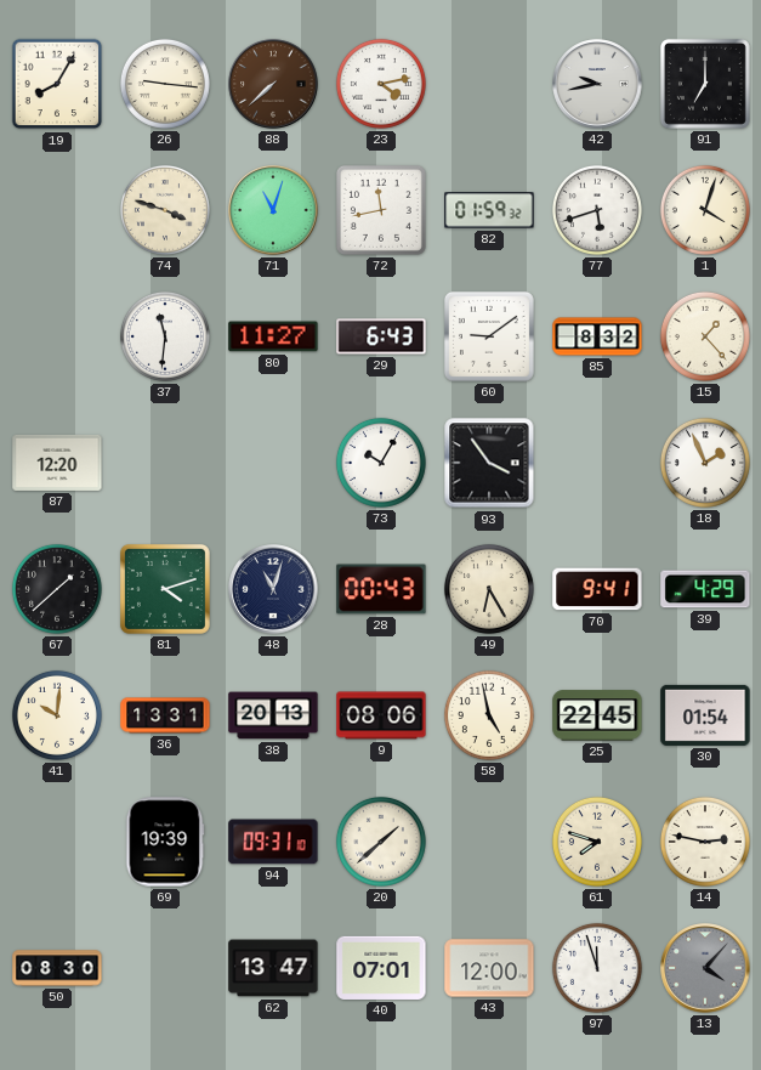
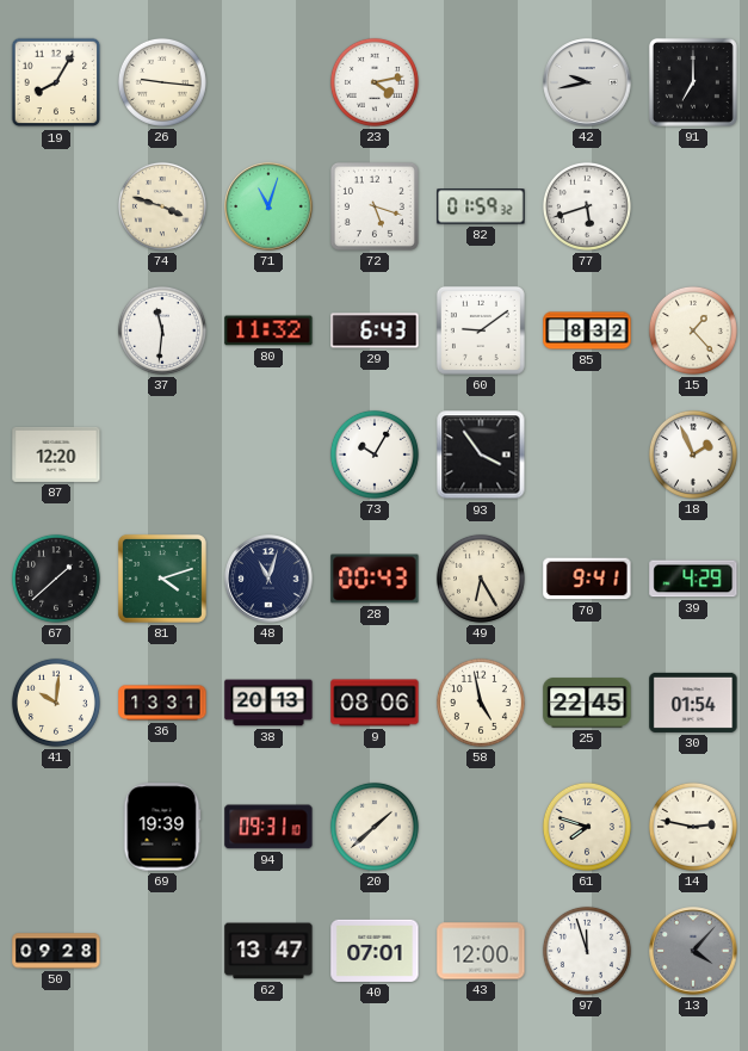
88: 7:38 -> none (273, 84)
72: 11:43 -> 5:18 (375, 206)
1: 4:03 -> none (705, 210)
80: 11:27 -> 11:32 (268, 330)
50: 08:30 -> 09:28 (56, 951)
